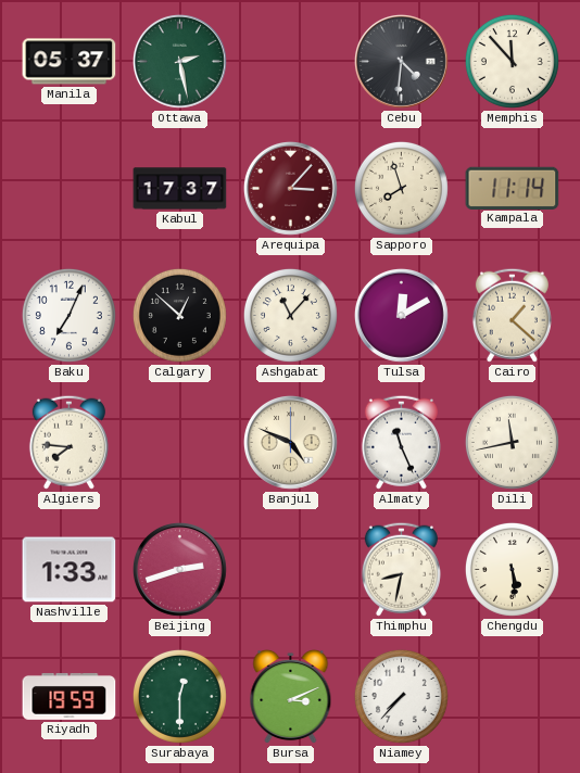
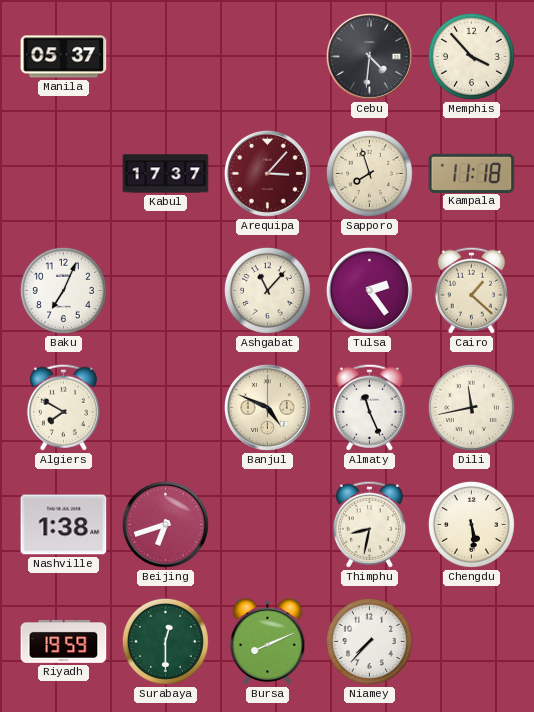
Ottawa: 2:28 -> none (179, 61)
Memphis: 11:53 -> 3:53 (471, 56)
Kampala: 11:14 -> 11:18 (472, 173)
Calgary: 12:52 -> none (179, 315)
Tulsa: 12:10 -> 2:24 (369, 290)
Algiers: 7:46 -> 7:50 (63, 407)
Nashville: 1:33 -> 1:38 (64, 525)
Beijing: 2:42 -> 6:42 (165, 524)
Bursa: 3:11 -> 8:11 (268, 642)
